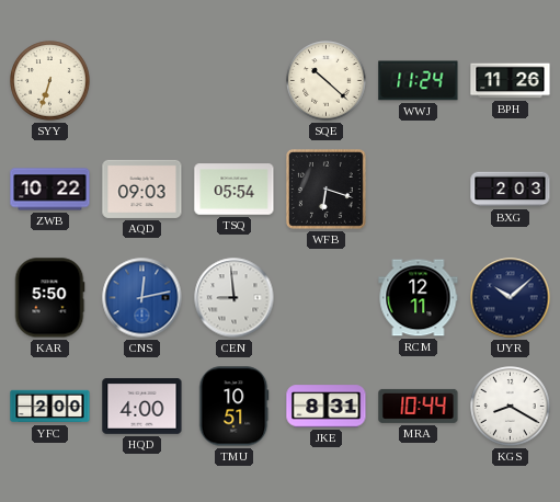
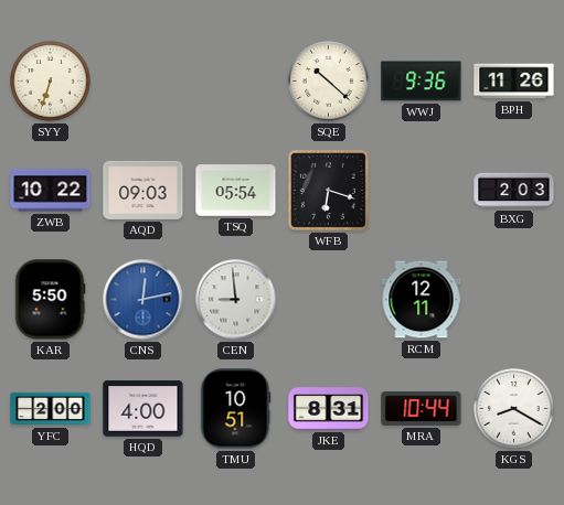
WWJ: 11:24 -> 9:36 (422, 82)
UYR: 10:08 -> none (511, 298)
